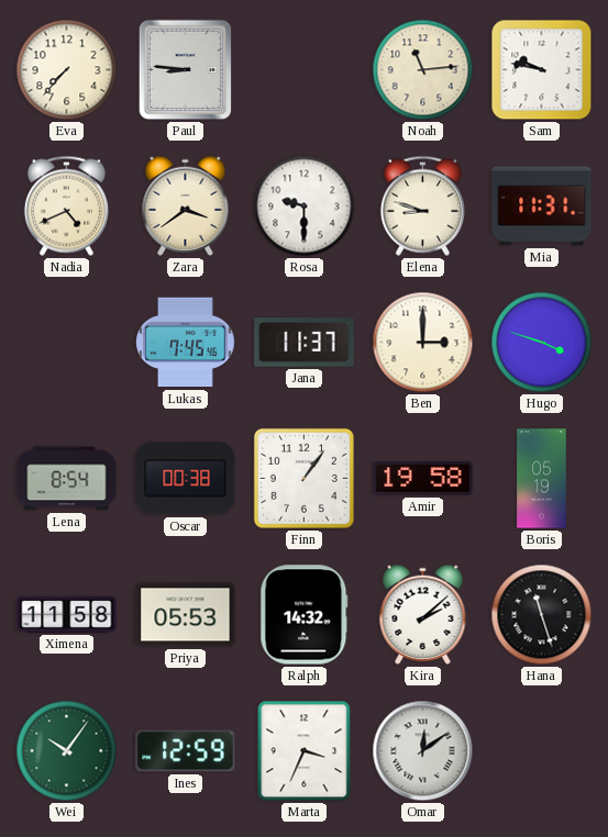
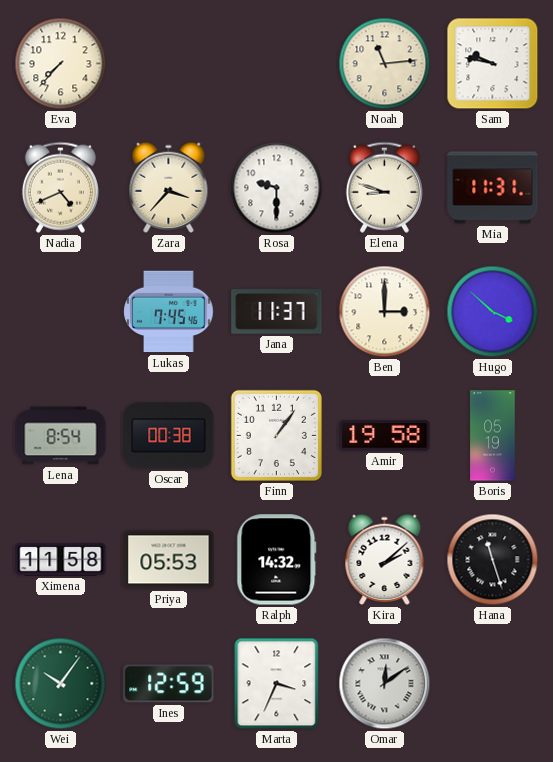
Paul: 8:46 -> none (186, 70)
Zara: 3:39 -> 3:37 (169, 187)
Hugo: 3:48 -> 3:52 (493, 312)
